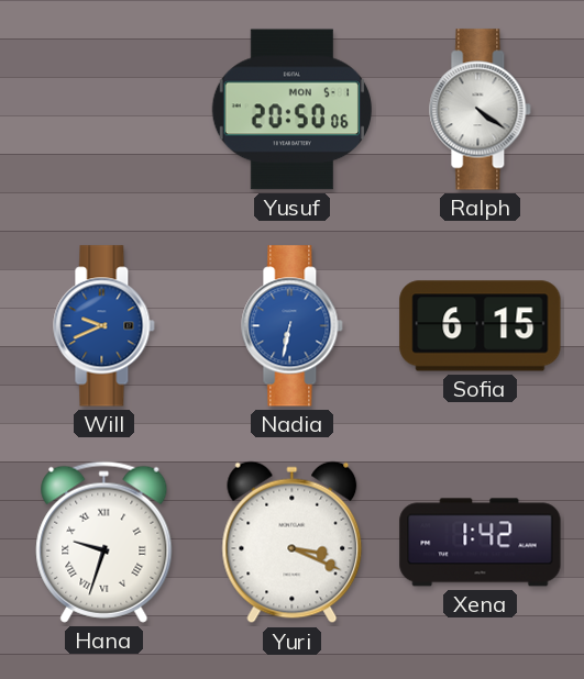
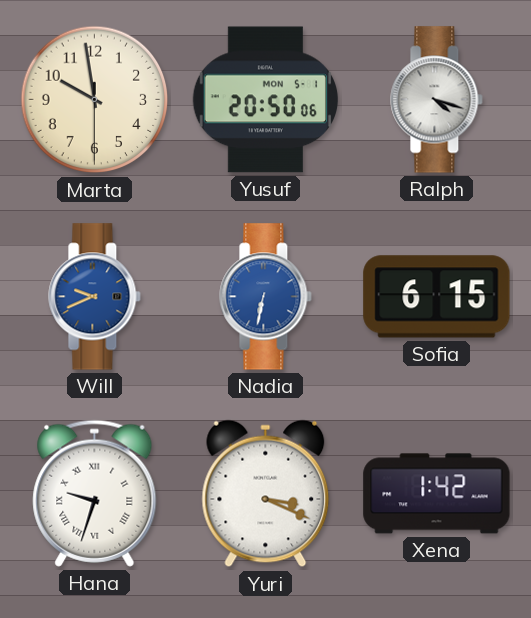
Marta: none -> 9:58 (95, 100)
Ralph: 4:21 -> 4:18 (437, 100)
